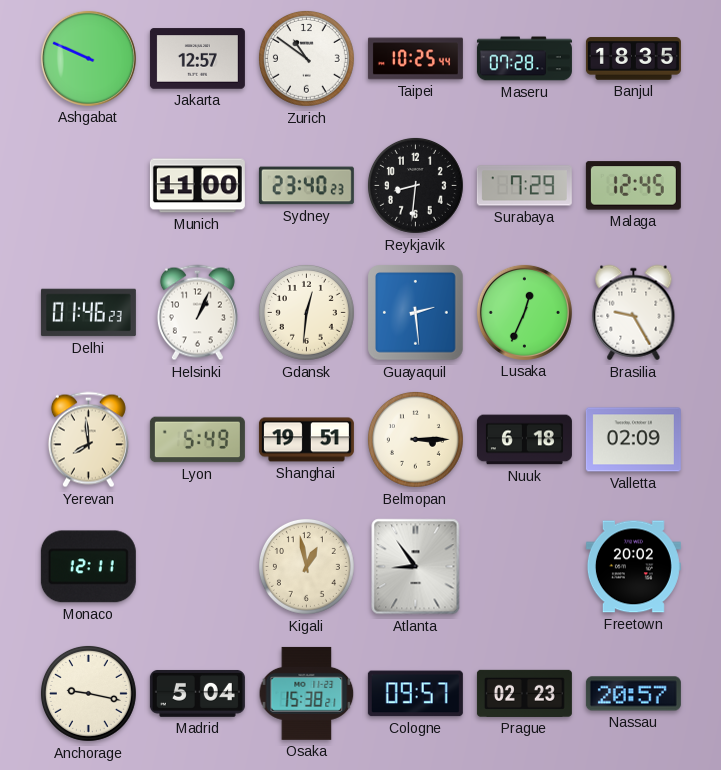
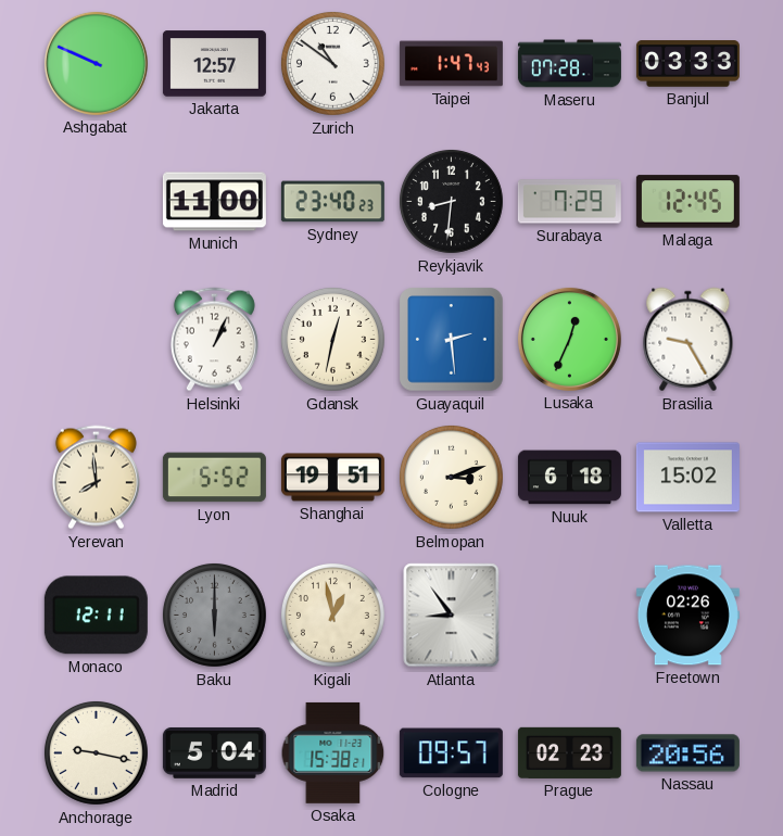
Taipei: 10:25 -> 1:47 (451, 64)
Banjul: 18:35 -> 03:33 (687, 64)
Delhi: 01:46 -> none (88, 313)
Gdansk: 12:31 -> 12:32 (332, 339)
Lyon: 5:49 -> 5:52 (214, 478)
Belmopan: 3:15 -> 3:12 (451, 477)
Valletta: 02:09 -> 15:02 (687, 478)
Baku: none -> 6:00 (214, 615)
Freetown: 20:02 -> 02:26 (687, 616)
Nassau: 20:57 -> 20:56 (687, 753)
